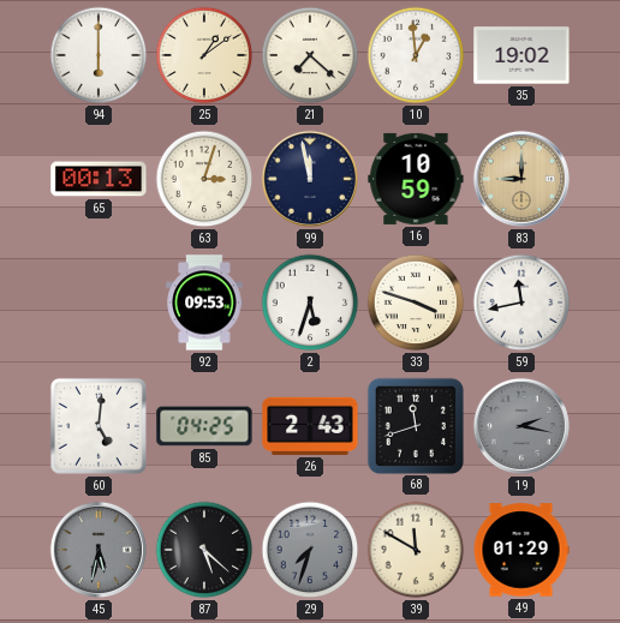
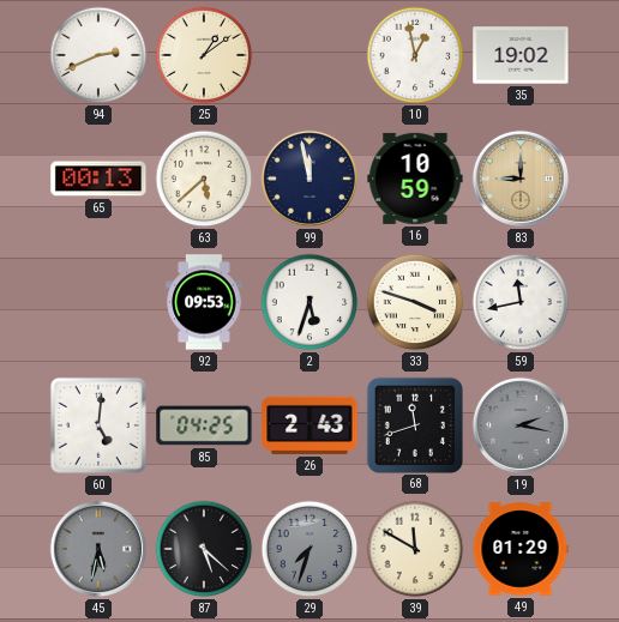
94: 6:00 -> 2:41 (98, 55)
21: 7:22 -> none (310, 55)
10: 12:59 -> 12:58 (415, 55)
63: 3:03 -> 5:38 (204, 179)
